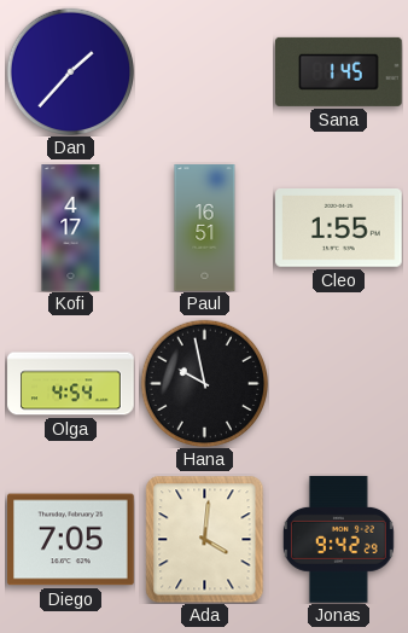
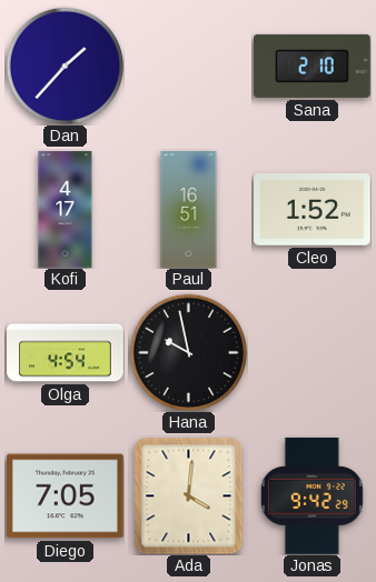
Sana: 1:45 -> 2:10 (313, 66)
Cleo: 1:55 -> 1:52 (313, 210)
